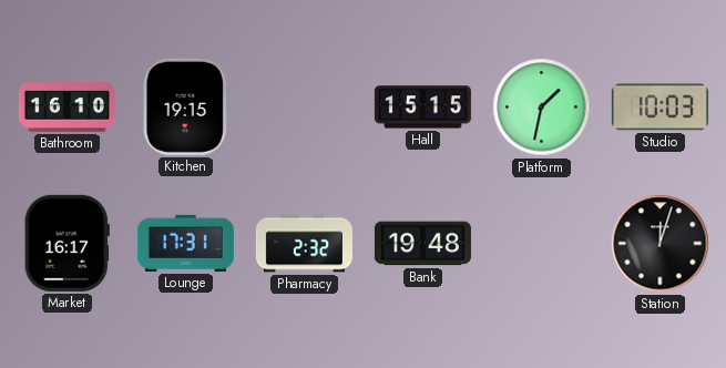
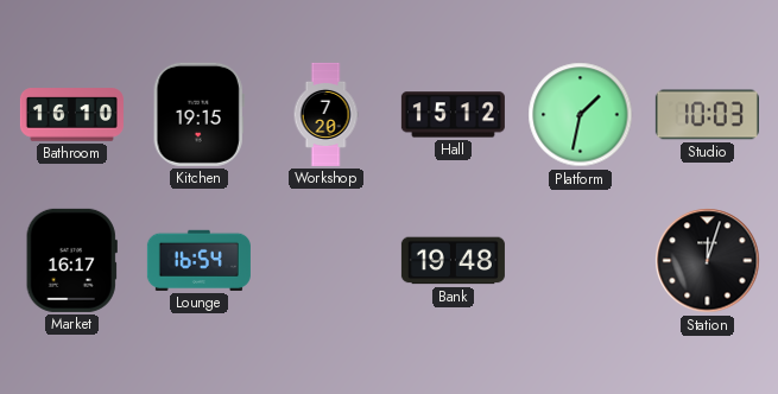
Workshop: none -> 7:20 (325, 114)
Hall: 15:15 -> 15:12 (453, 115)
Lounge: 17:31 -> 16:54 (198, 260)
Pharmacy: 2:32 -> none (304, 244)
